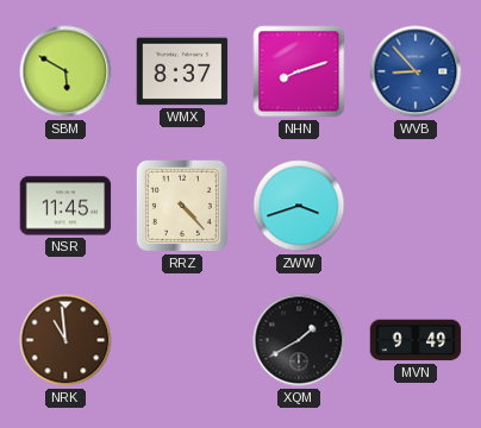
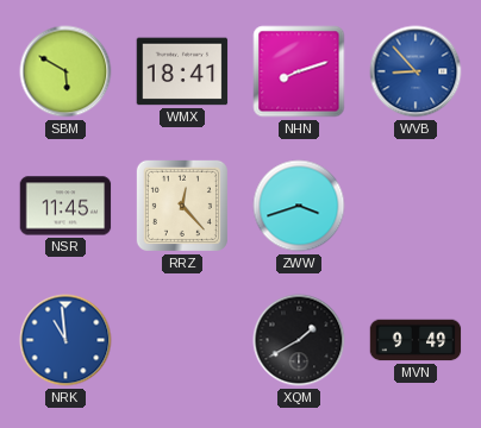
WMX: 8:37 -> 18:41 (182, 71)
RRZ: 4:23 -> 12:23 (182, 206)
NRK dial: brown -> blue (65, 340)
